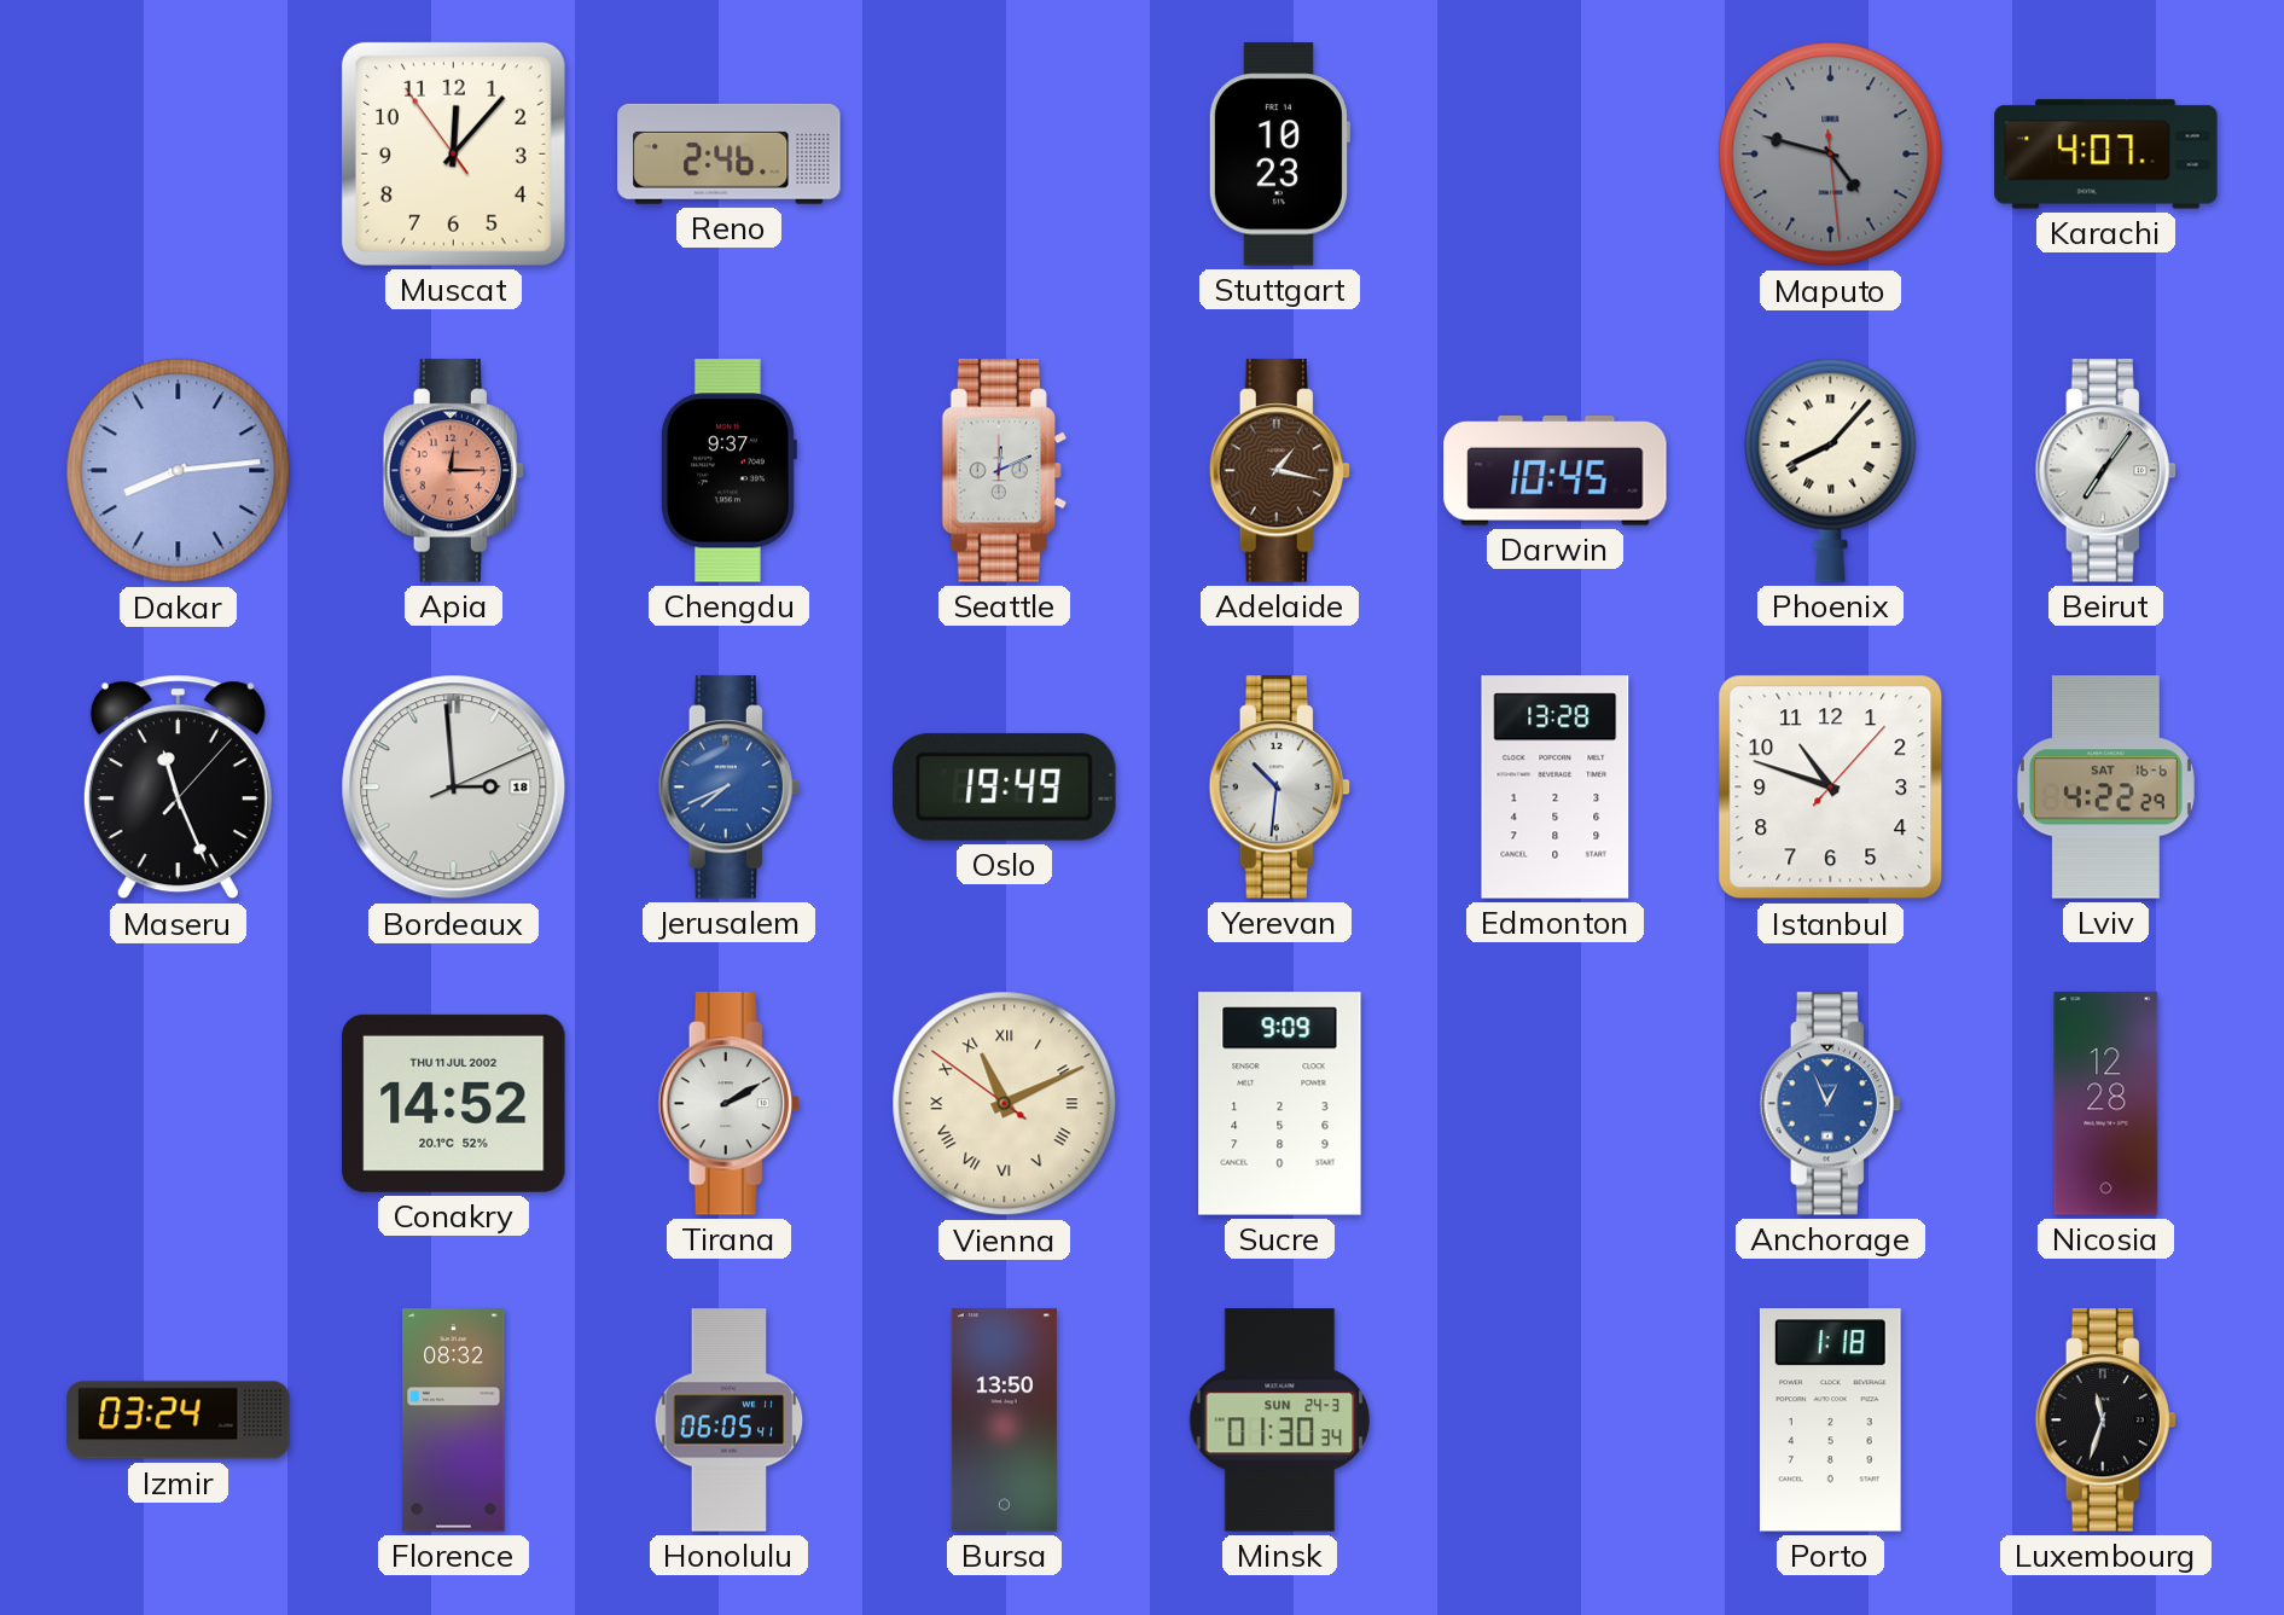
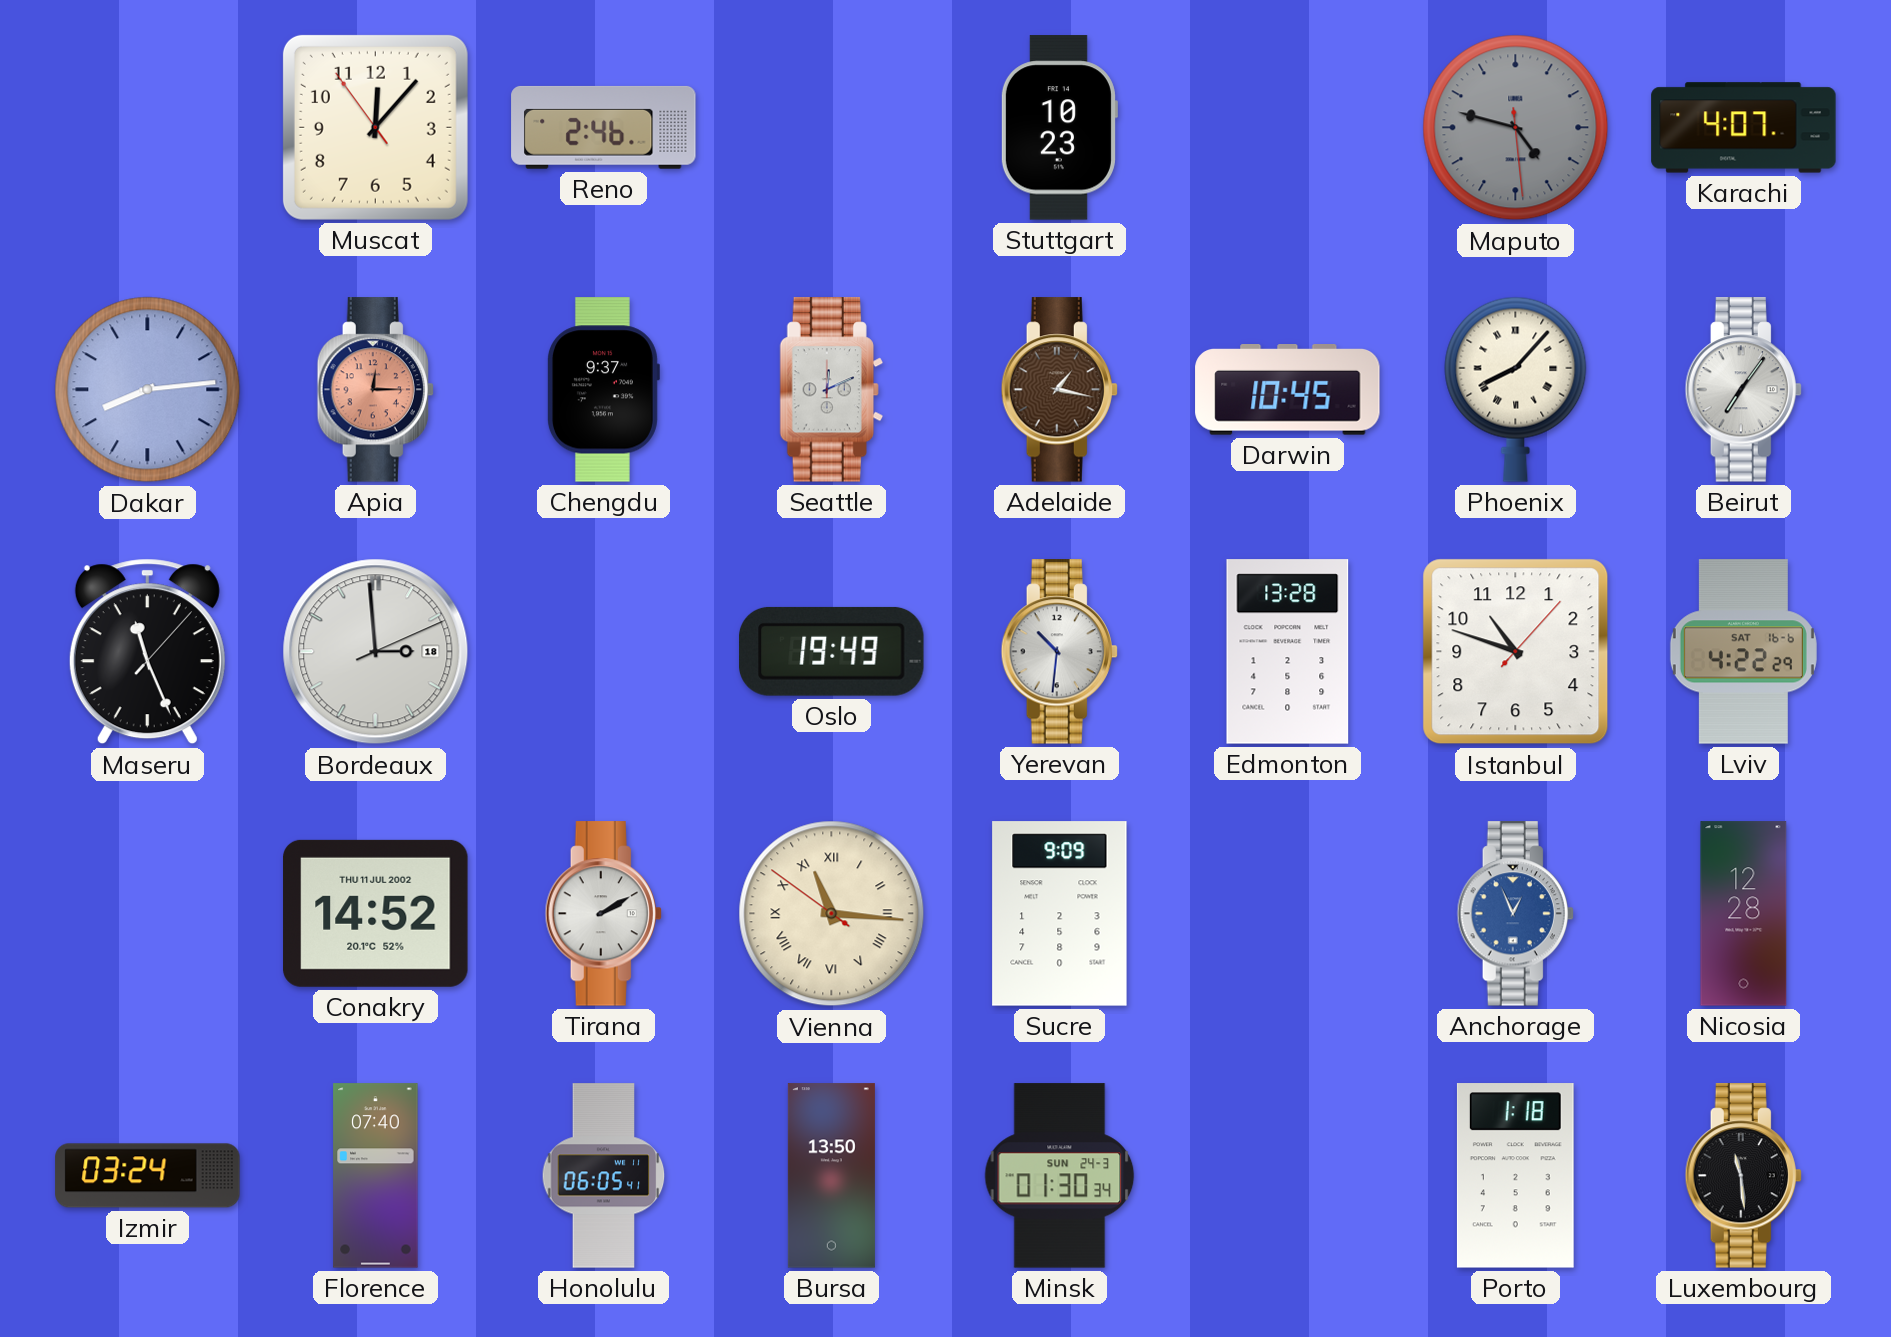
Jerusalem: 7:41 -> none (728, 788)
Vienna: 11:10 -> 11:15 (832, 914)
Florence: 08:32 -> 07:40 (376, 1176)
Luxembourg: 11:33 -> 11:29 (1743, 1176)
